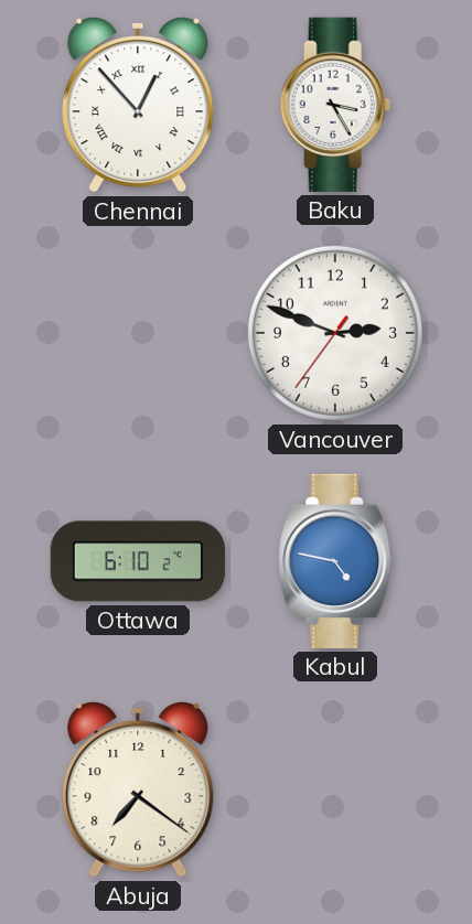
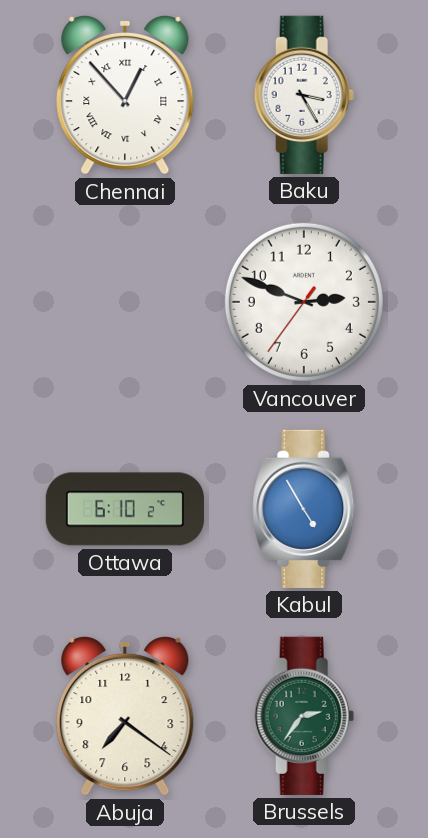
Kabul: 4:47 -> 4:55 (304, 509)
Brussels: none -> 2:36 (304, 716)
